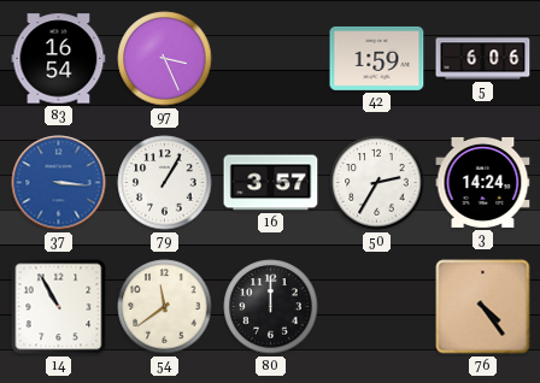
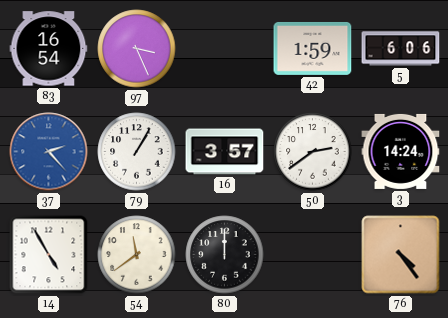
37: 3:16 -> 2:23 (49, 152)
50: 2:35 -> 2:39 (313, 152)
14: 10:55 -> 4:55 (49, 255)
